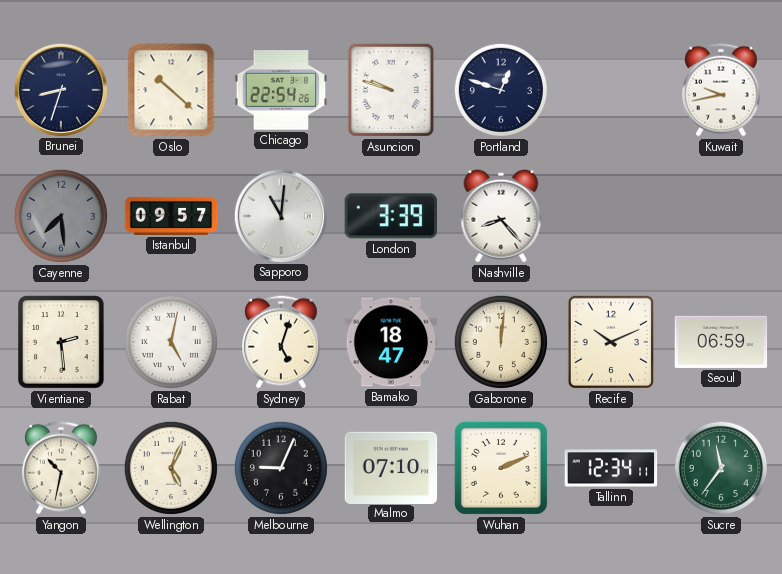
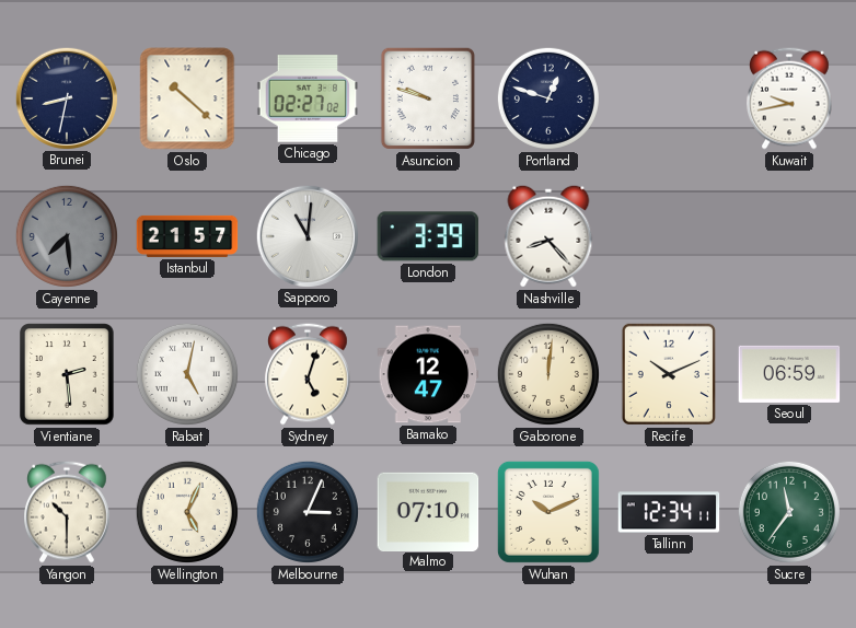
Brunei: 8:33 -> 8:32 (66, 97)
Chicago: 22:54 -> 02:27 (308, 98)
Istanbul: 09:57 -> 21:57 (187, 236)
Bamako: 18:47 -> 12:47 (428, 374)
Yangon: 10:32 -> 10:30 (68, 512)
Melbourne: 9:04 -> 3:04 (308, 512)
Wuhan: 2:11 -> 10:11 (548, 512)
